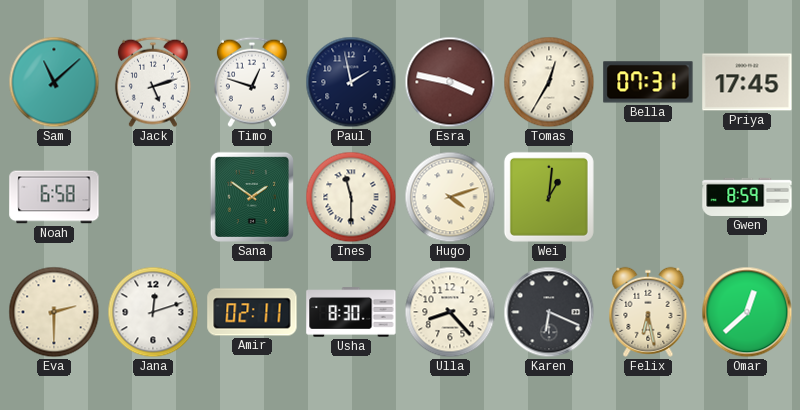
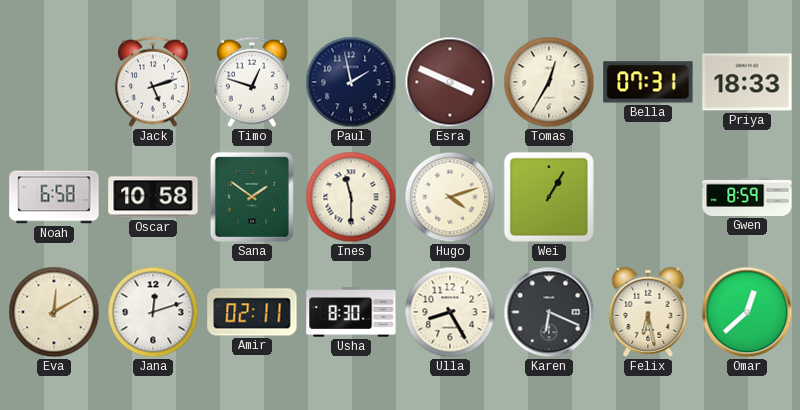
Sam: 11:08 -> none (54, 82)
Esra: 3:47 -> 3:49 (450, 82)
Priya: 17:45 -> 18:33 (747, 82)
Oscar: none -> 10:58 (153, 197)
Wei: 1:01 -> 1:05 (549, 197)
Eva: 2:30 -> 12:10 (54, 312)
Ulla: 8:23 -> 8:25 (450, 312)
